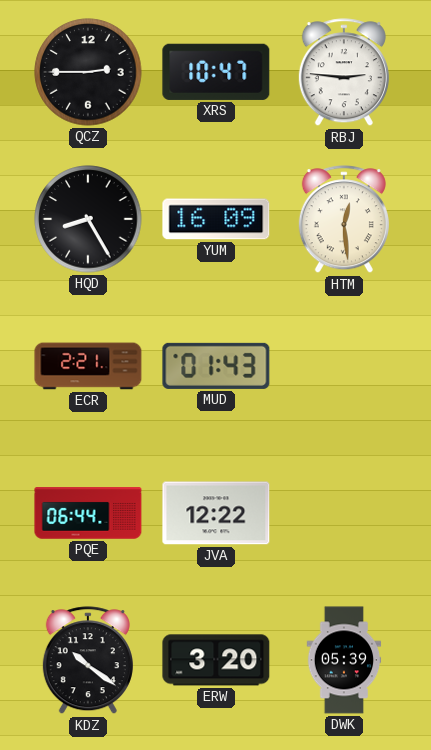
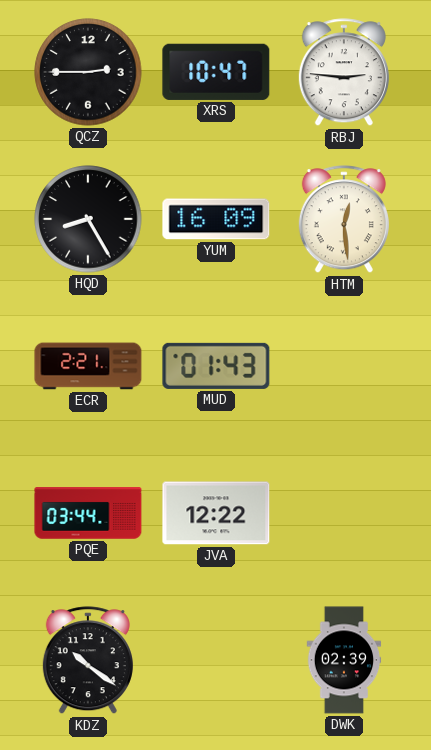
PQE: 06:44 -> 03:44 (88, 513)
ERW: 3:20 -> none (216, 660)
DWK: 05:39 -> 02:39 (344, 660)
